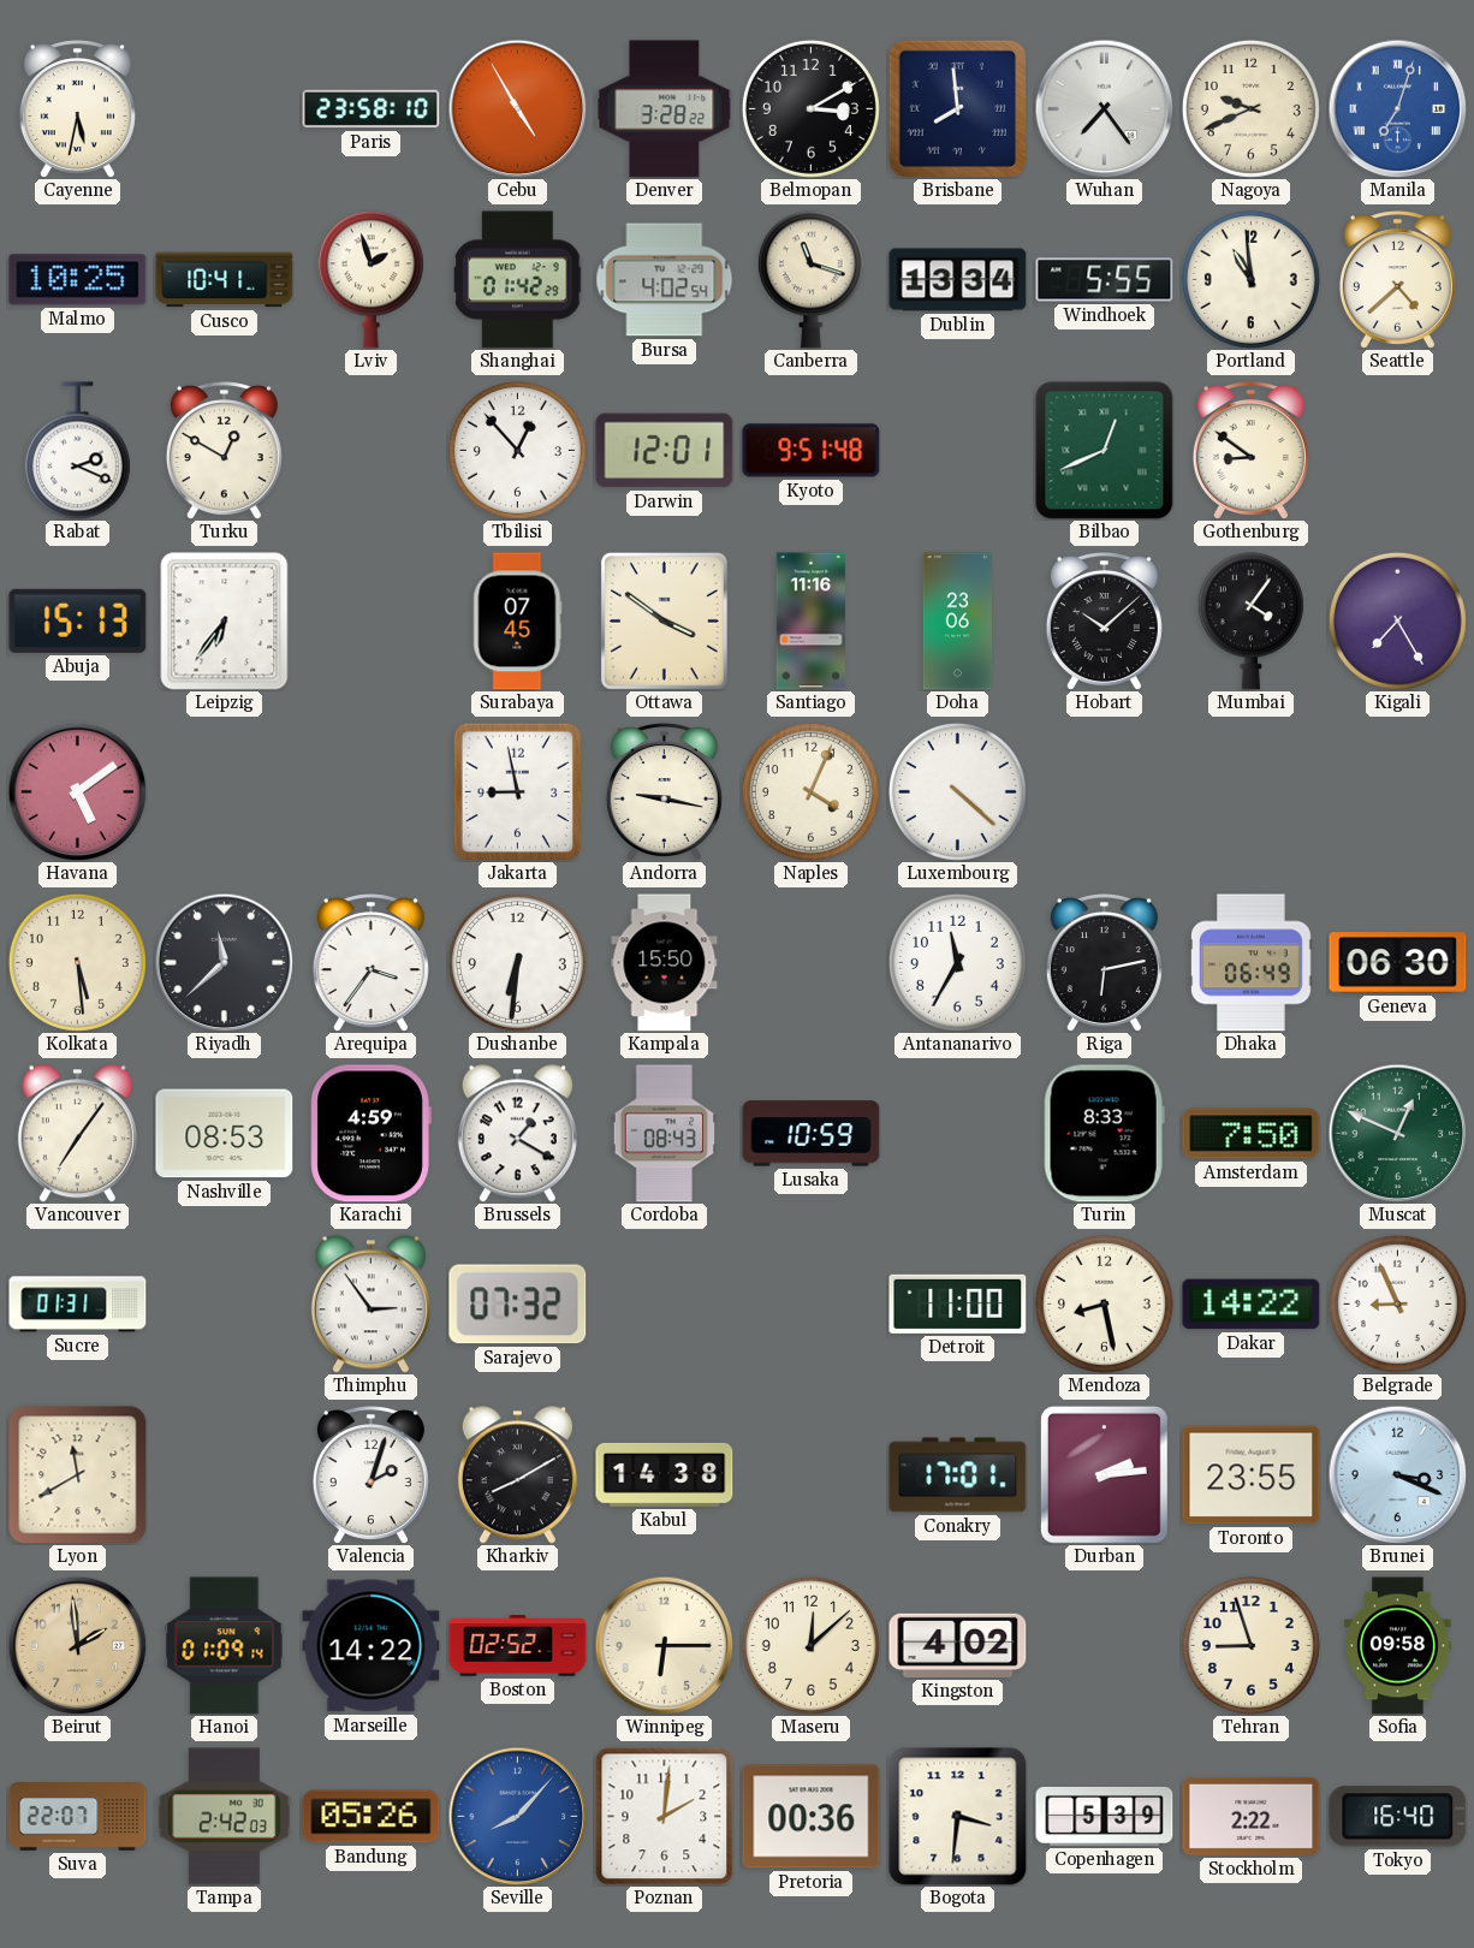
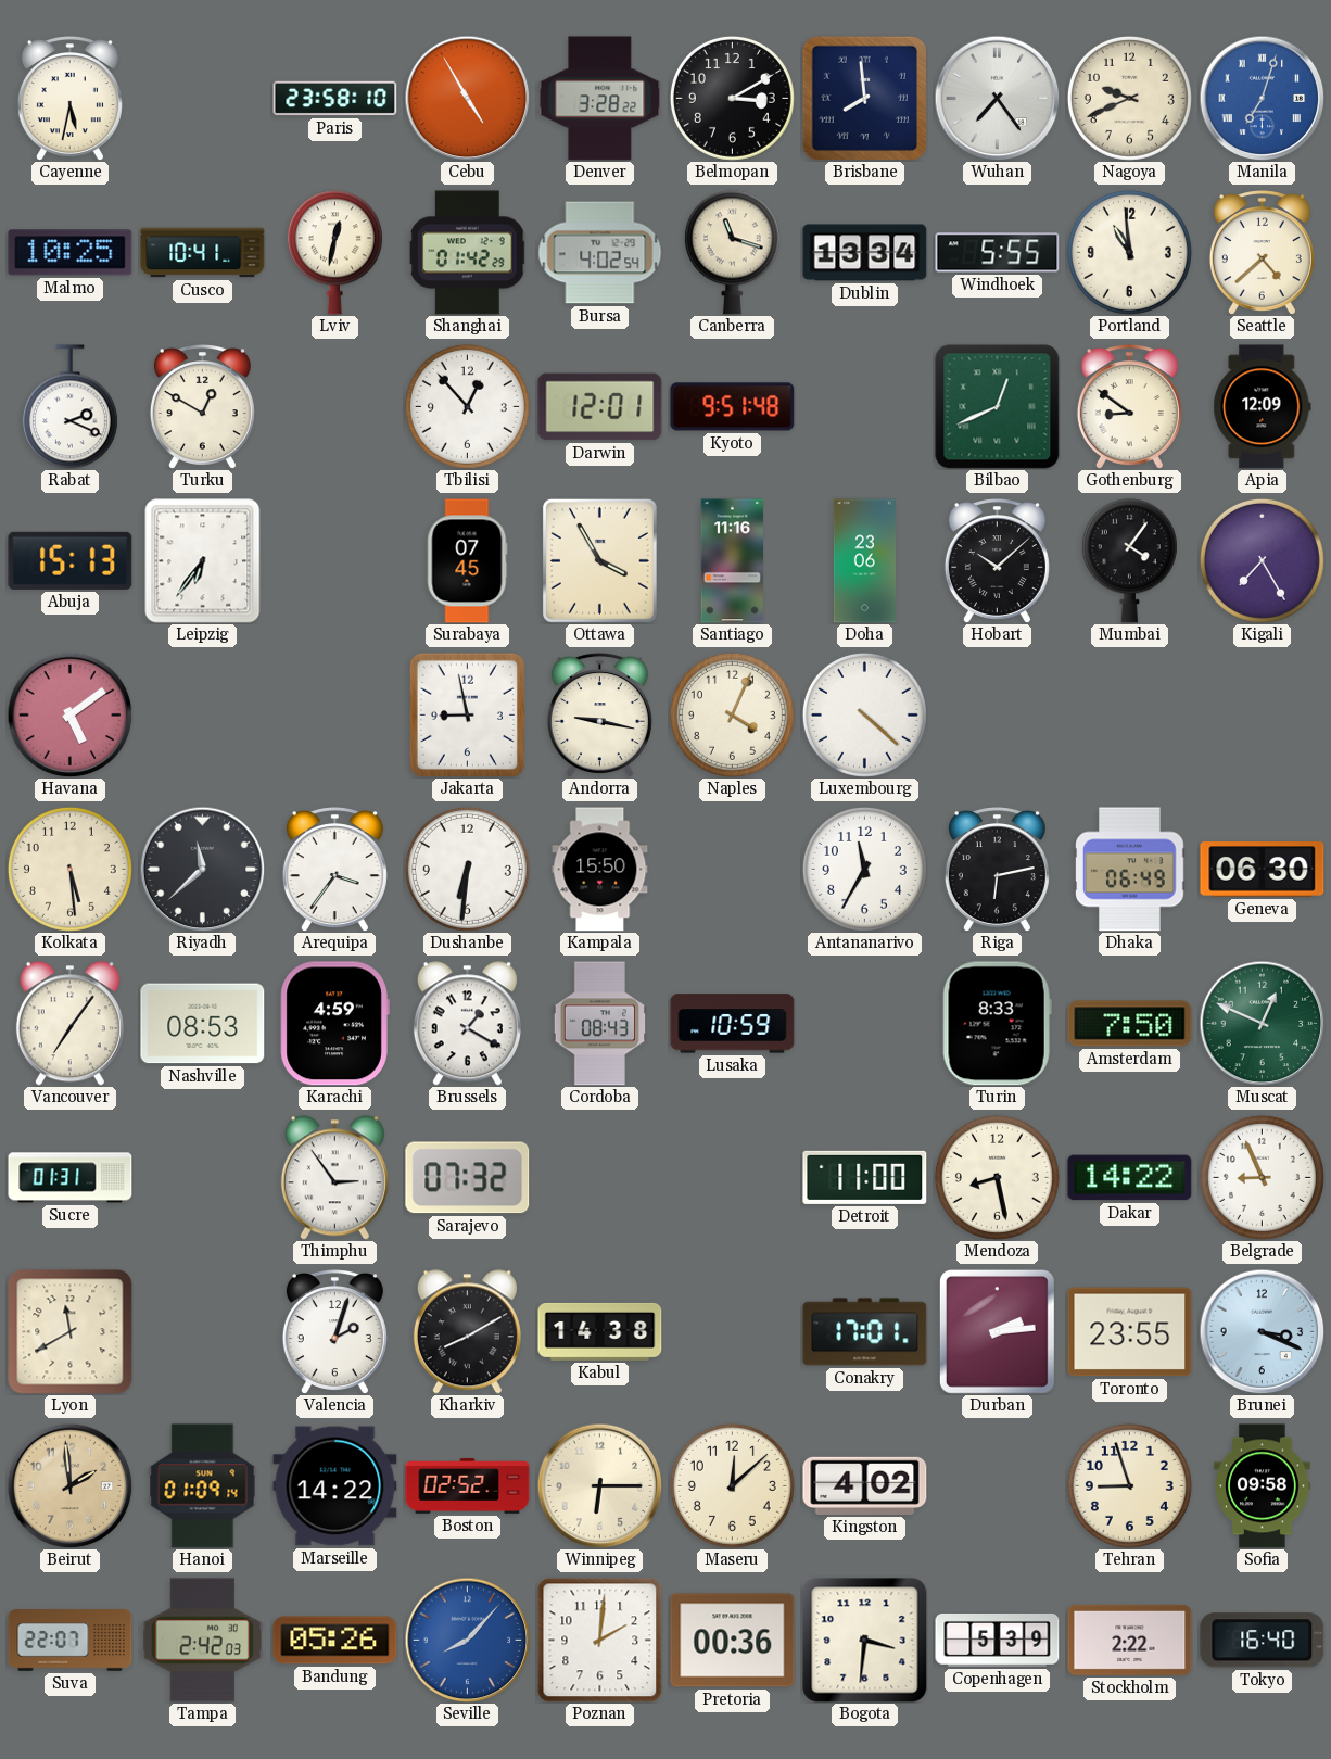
Lviv: 1:57 -> 12:32 (334, 253)
Apia: none -> 12:09 (1263, 407)
Ottawa: 3:51 -> 3:55 (599, 560)
